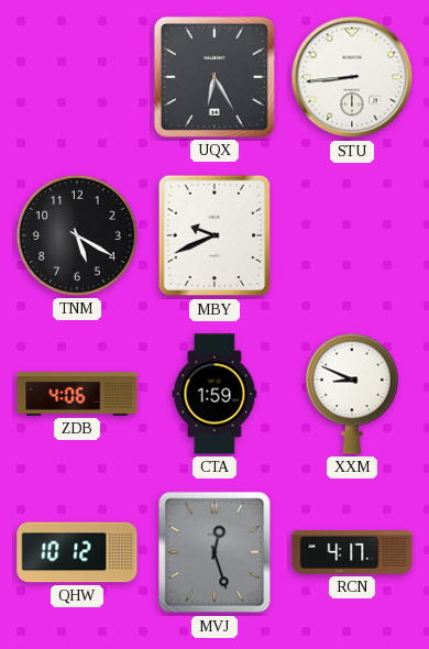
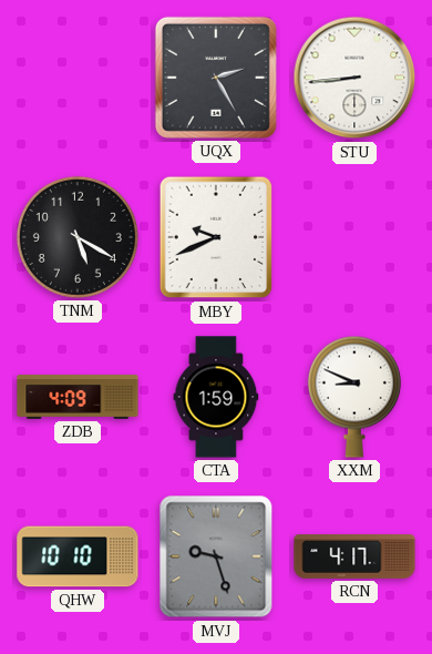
UQX: 6:25 -> 2:25 (216, 78)
ZDB: 4:06 -> 4:09 (78, 397)
QHW: 10:12 -> 10:10 (78, 556)
MVJ: 12:27 -> 9:27 (216, 556)
